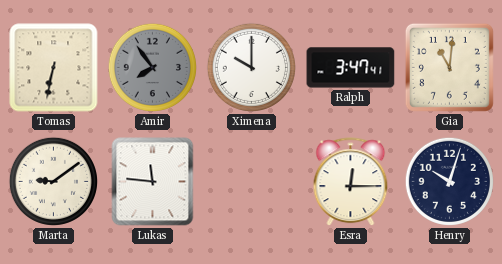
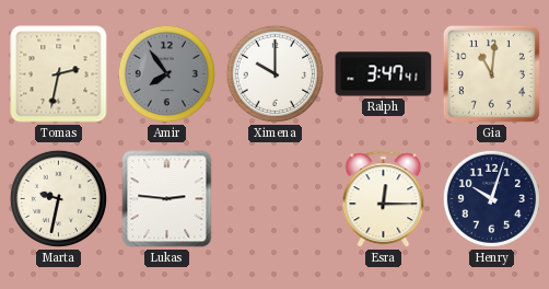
Tomas: 6:32 -> 2:32 (59, 74)
Marta: 9:09 -> 9:32 (58, 198)
Lukas: 11:46 -> 2:46 (167, 199)
